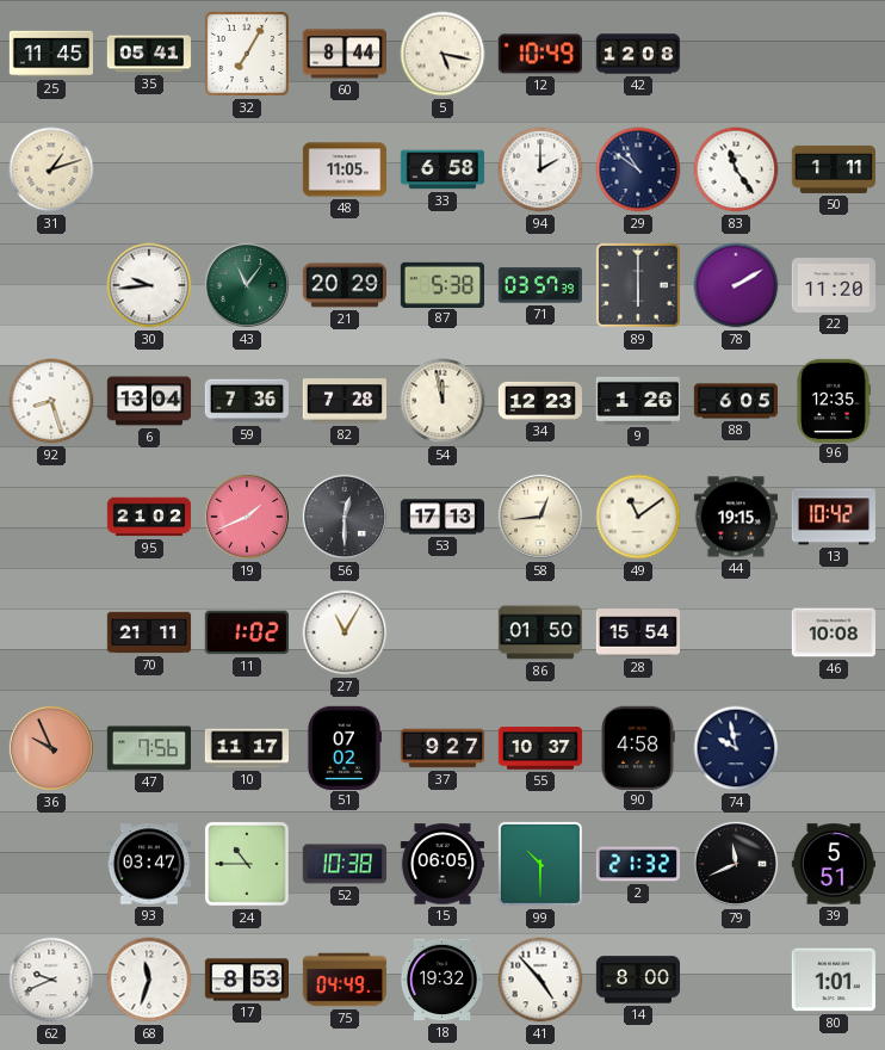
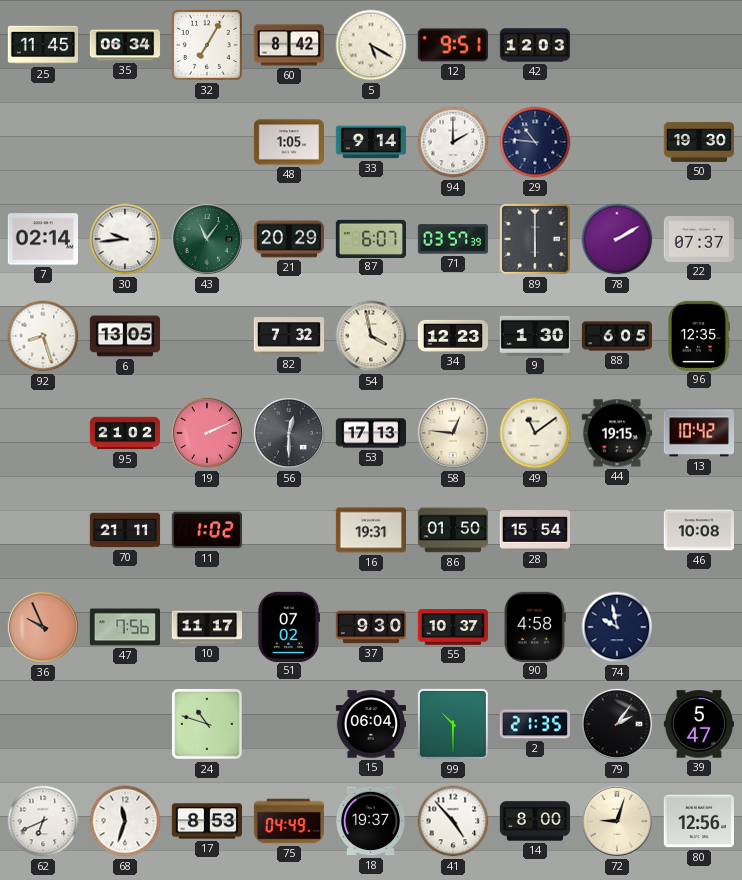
35: 05:41 -> 06:34 (125, 45)
60: 8:44 -> 8:42 (288, 45)
5: 5:17 -> 5:20 (371, 45)
12: 10:49 -> 9:51 (452, 45)
42: 12:08 -> 12:03 (535, 45)
31: 1:12 -> none (51, 169)
48: 11:05 -> 1:05 (288, 142)
33: 6:58 -> 9:14 (370, 142)
29: 10:51 -> 10:46 (535, 142)
83: 11:24 -> none (736, 169)
50: 1:11 -> 19:30 (699, 142)
7: none -> 02:14 (42, 239)
87: 5:38 -> 6:07 (370, 238)
22: 11:20 -> 07:37 (698, 240)
6: 13:04 -> 13:05 (125, 336)
59: 7:36 -> none (246, 401)
82: 7:28 -> 7:32 (288, 336)
54: 11:58 -> 3:58 (371, 336)
9: 1:26 -> 1:30 (534, 336)
19: 1:41 -> 2:11 (207, 433)
58: 12:44 -> 12:46 (453, 433)
27: 11:05 -> none (345, 632)
16: none -> 19:31 (370, 530)
37: 9:27 -> 9:30 (371, 627)
93: 03:47 -> none (148, 864)
24: 10:45 -> 10:48 (207, 724)
52: 10:38 -> none (344, 864)
15: 06:05 -> 06:04 (370, 724)
2: 21:32 -> 21:35 (534, 724)
79: 11:41 -> 2:06 (617, 724)
39: 5:51 -> 5:47 (698, 724)
62: 9:41 -> 6:41 (43, 821)
18: 19:32 -> 19:37 (370, 821)
72: none -> 9:03 (617, 821)
80: 1:01 -> 12:56 (698, 821)
